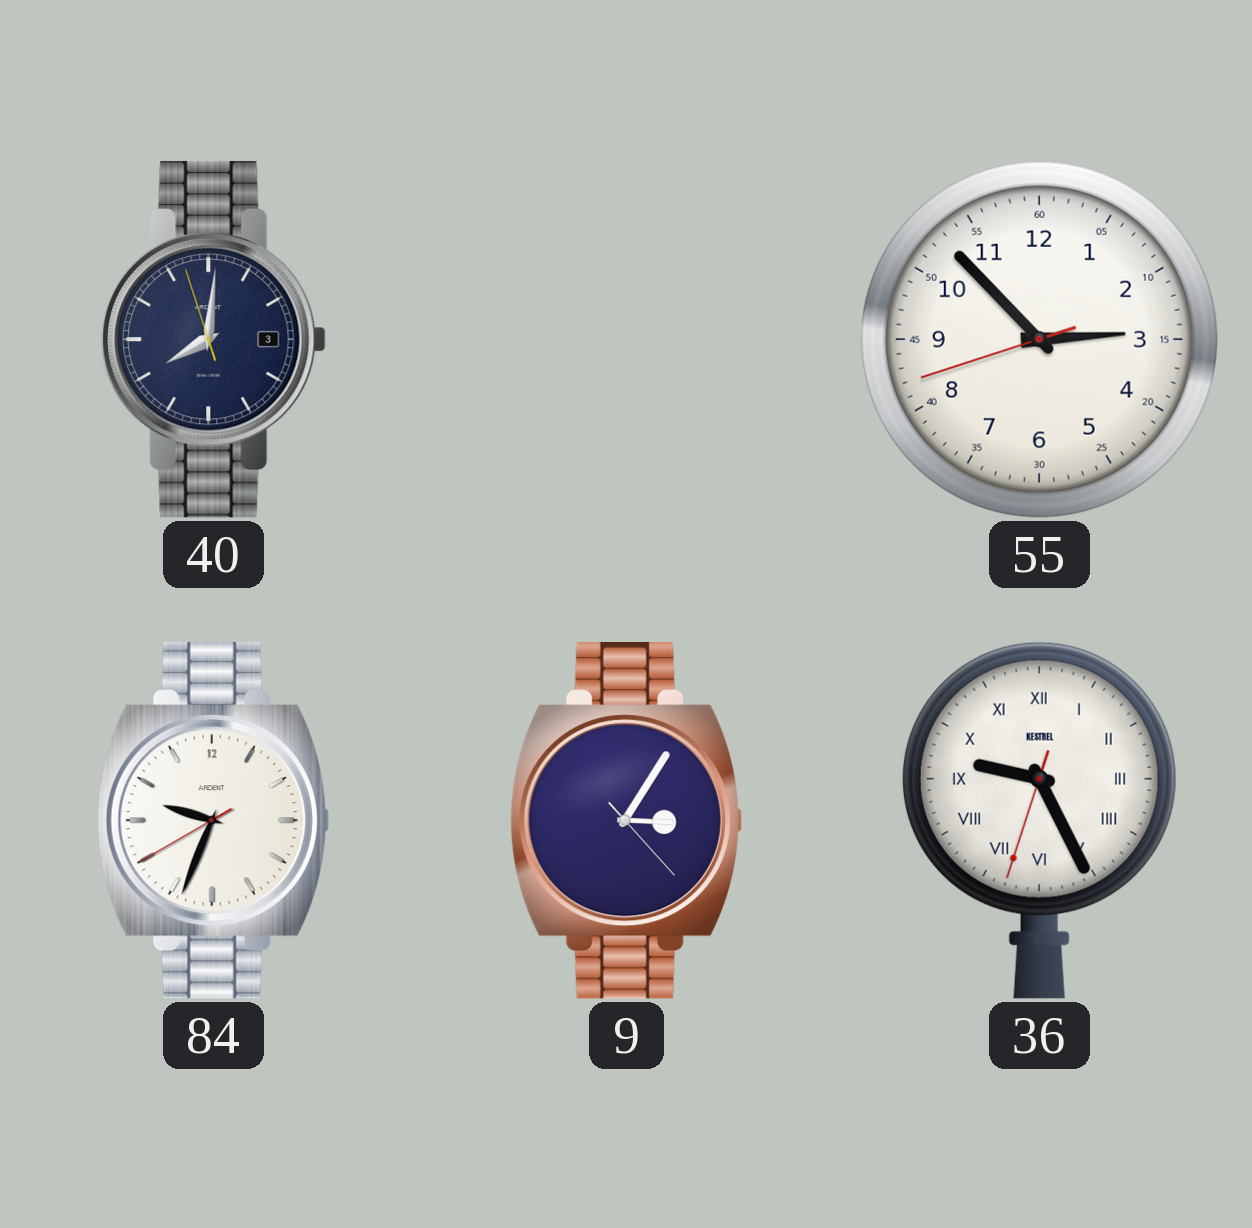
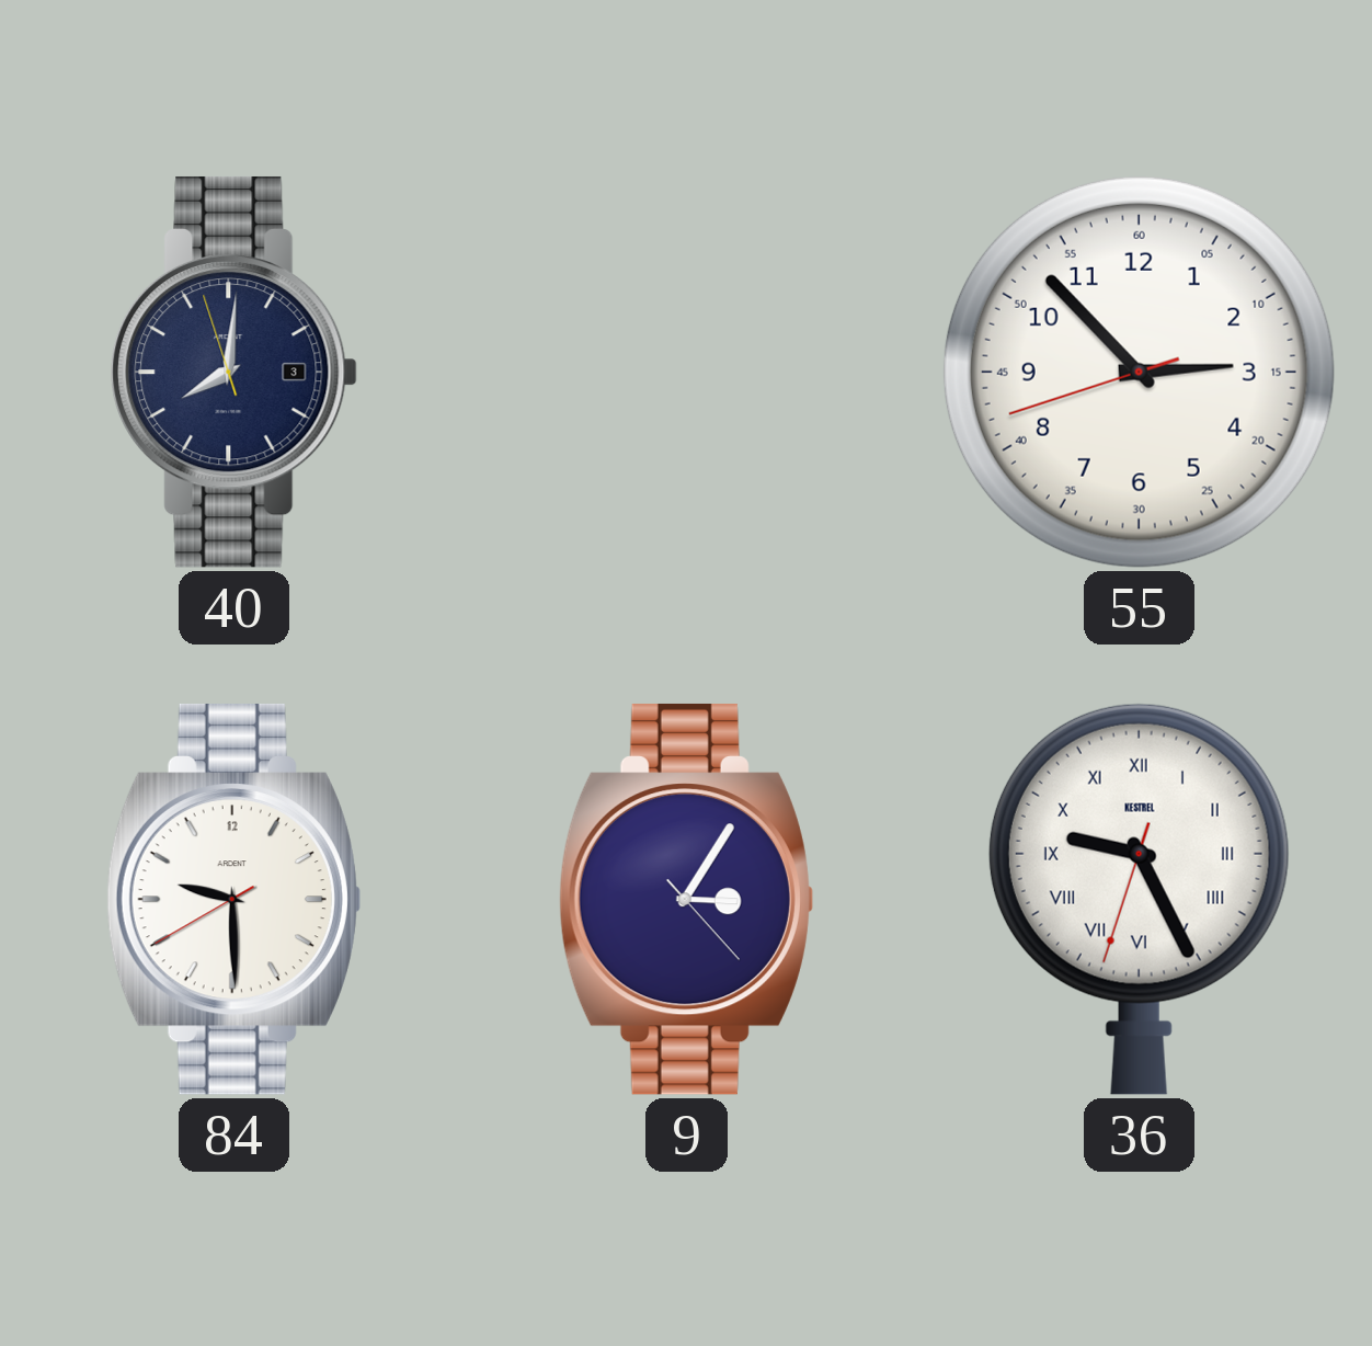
84: 9:33 -> 9:29 (233, 899)
